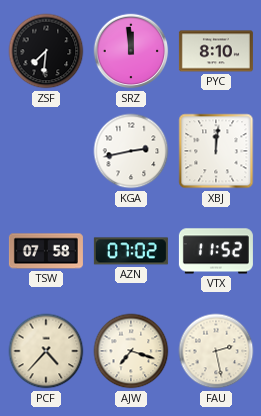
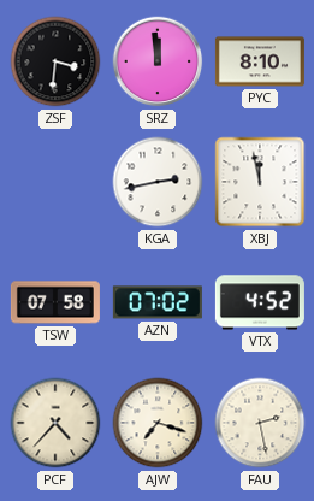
ZSF: 7:31 -> 3:31 (55, 61)
XBJ: 12:01 -> 11:58 (260, 182)
VTX: 11:52 -> 4:52 (260, 302)
